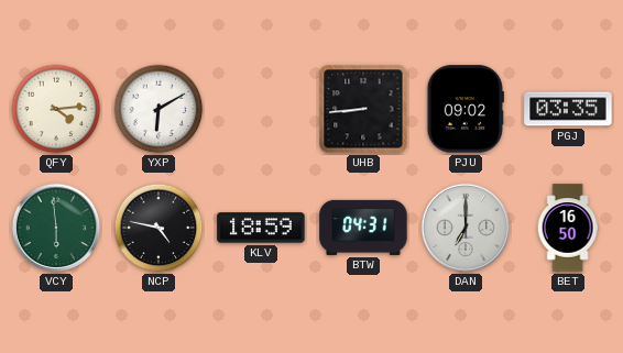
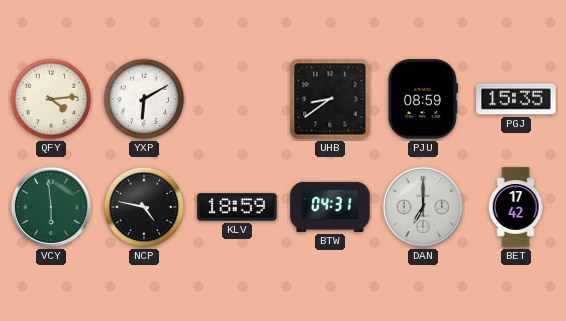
UHB: 8:44 -> 8:39 (330, 99)
PJU: 09:02 -> 08:59 (423, 99)
PGJ: 03:35 -> 15:35 (516, 99)
BET: 16:50 -> 17:42 (516, 207)
